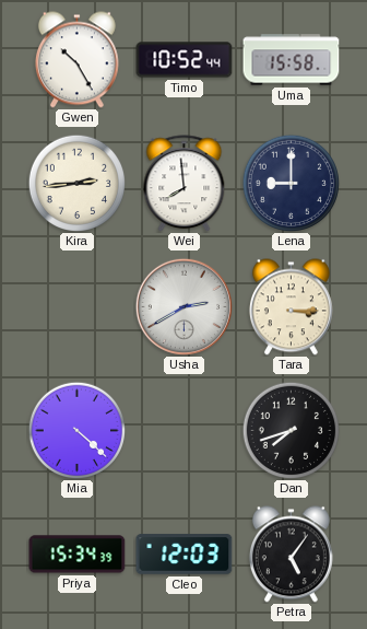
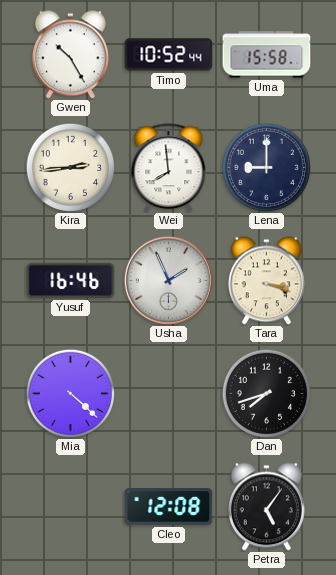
Yusuf: none -> 16:46 (71, 280)
Usha: 2:40 -> 1:56 (168, 280)
Tara: 3:15 -> 3:18 (266, 281)
Priya: 15:34 -> none (78, 555)
Cleo: 12:03 -> 12:08 (169, 507)
